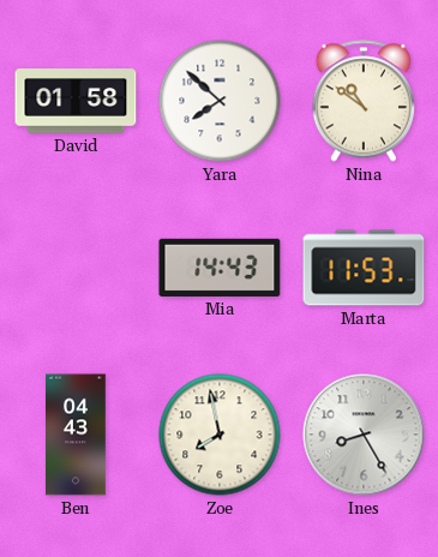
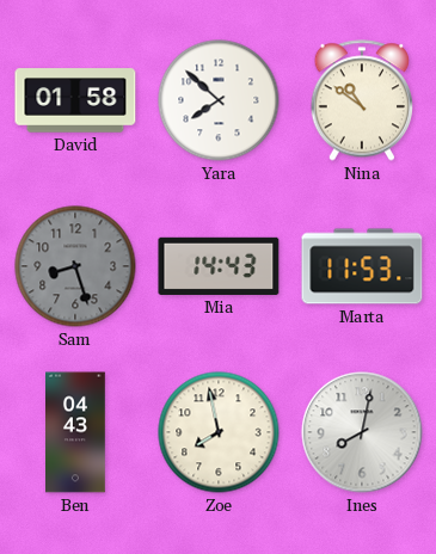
Sam: none -> 8:27 (75, 266)
Ines: 8:25 -> 8:02 (362, 432)
